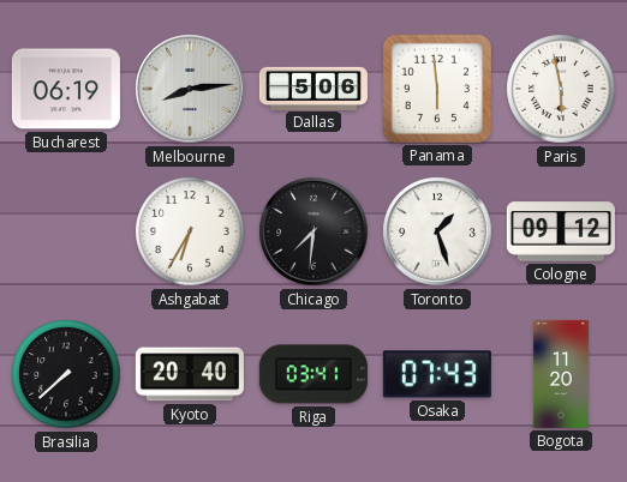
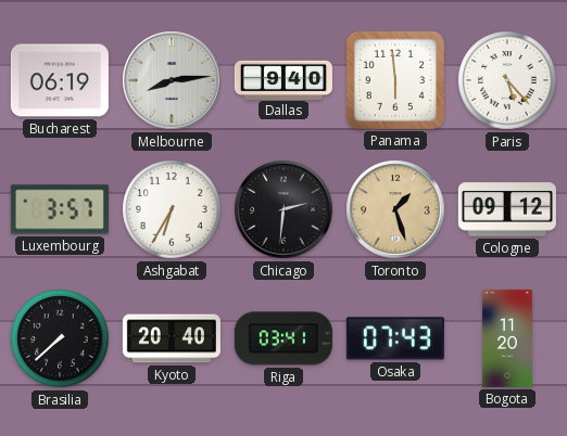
Dallas: 5:06 -> 9:40 (283, 79)
Paris: 5:58 -> 5:23 (507, 80)
Luxembourg: none -> 3:57 (60, 209)
Chicago: 7:31 -> 2:31 (283, 209)
Toronto dial: white -> champagne (395, 209)
